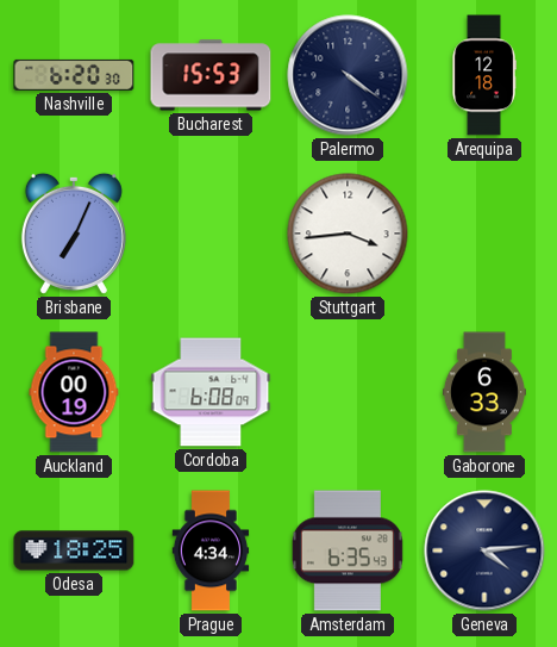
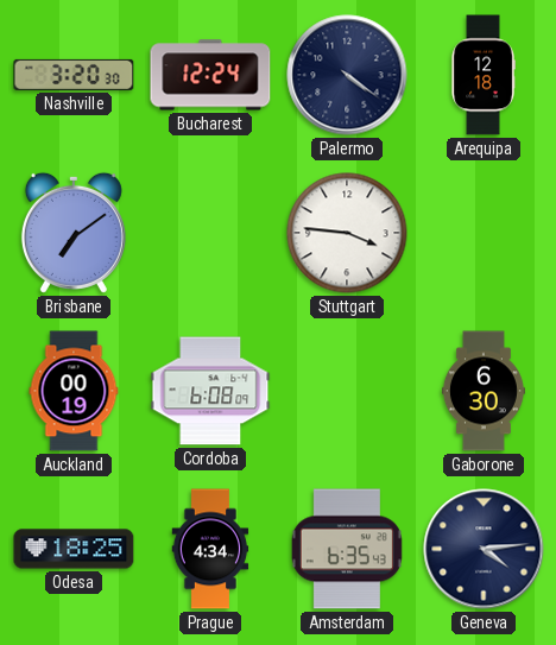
Nashville: 6:20 -> 3:20 (74, 75)
Bucharest: 15:53 -> 12:24 (210, 75)
Brisbane: 7:04 -> 7:09 (74, 233)
Stuttgart: 3:44 -> 3:46 (347, 233)
Gaborone: 6:33 -> 6:30 (484, 391)
